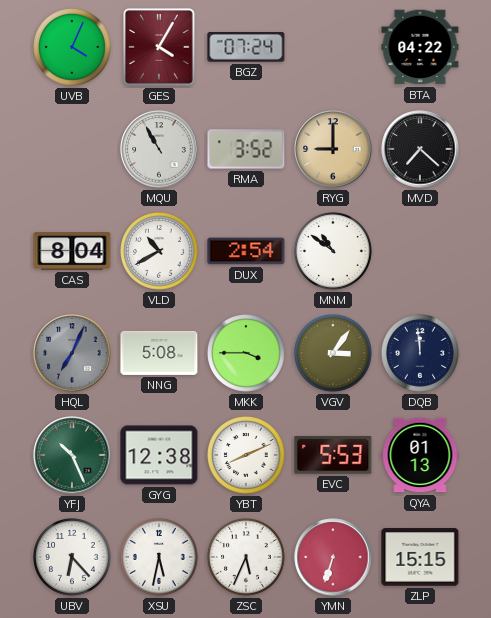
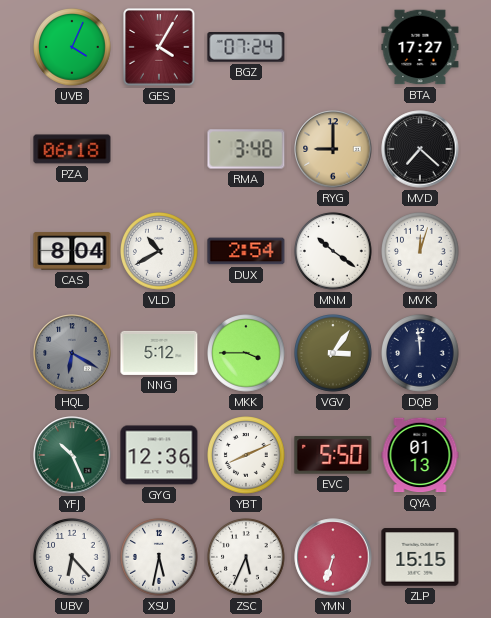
BTA: 04:22 -> 17:27 (420, 47)
PZA: none -> 06:18 (72, 149)
MQU: 10:55 -> none (159, 149)
RMA: 3:52 -> 3:48 (246, 149)
MNM: 10:51 -> 10:21 (334, 252)
MVK: none -> 12:03 (421, 252)
HQL: 7:04 -> 6:20 (72, 353)
NNG: 5:08 -> 5:12 (159, 353)
GYG: 12:38 -> 12:36 (159, 455)
EVC: 5:53 -> 5:50 (333, 455)
